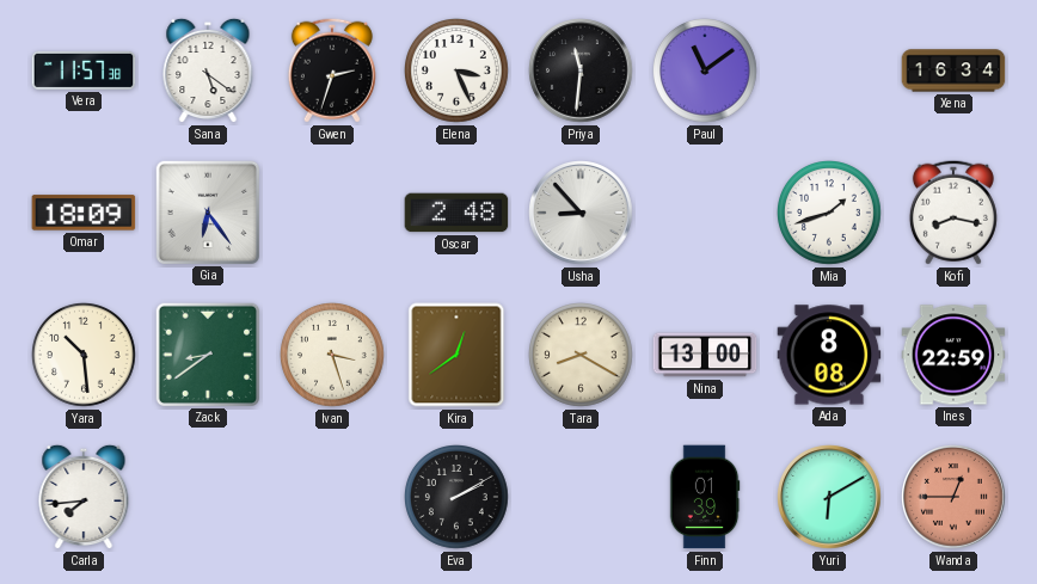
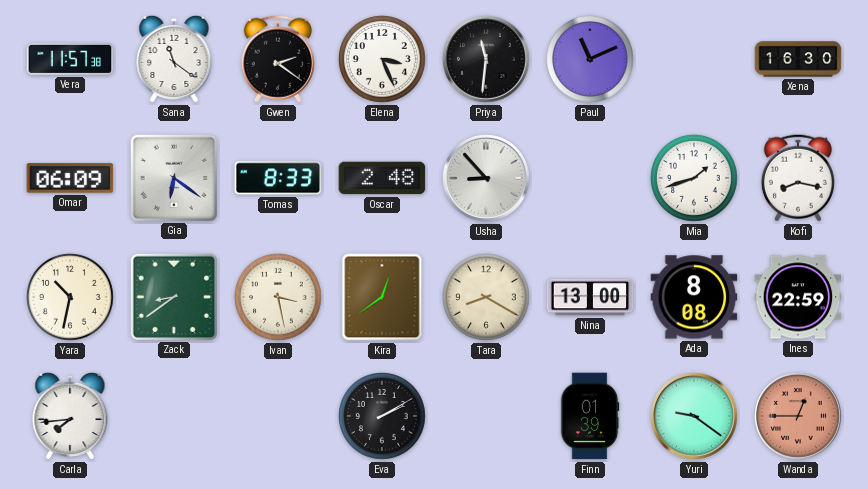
Sana: 5:21 -> 11:21 (174, 59)
Gwen: 2:33 -> 2:21 (278, 59)
Paul: 11:09 -> 11:11 (591, 60)
Xena: 16:34 -> 16:30 (798, 59)
Omar: 18:09 -> 06:09 (70, 178)
Gia: 6:24 -> 6:21 (173, 177)
Tomas: none -> 8:33 (278, 178)
Yara: 10:29 -> 10:32 (71, 298)
Ivan: 3:27 -> 3:28 (279, 298)
Yuri: 6:10 -> 9:21 (694, 416)
